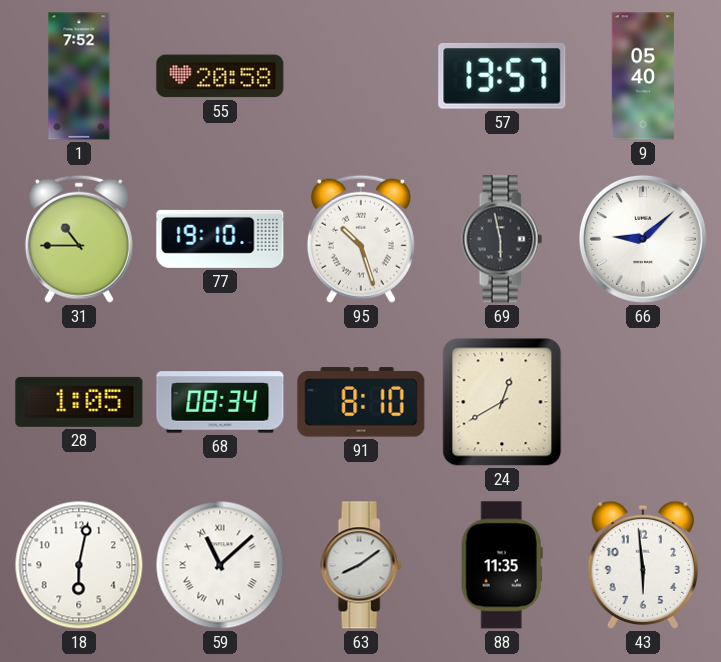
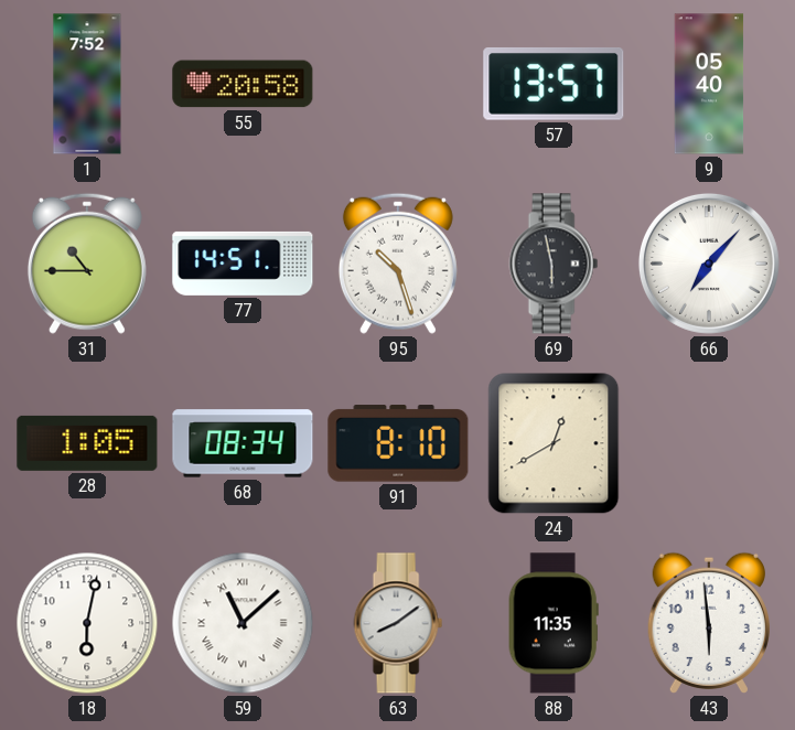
77: 19:10 -> 14:51 (243, 264)
66: 9:08 -> 7:07 (709, 264)
